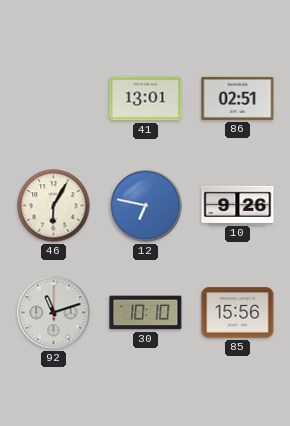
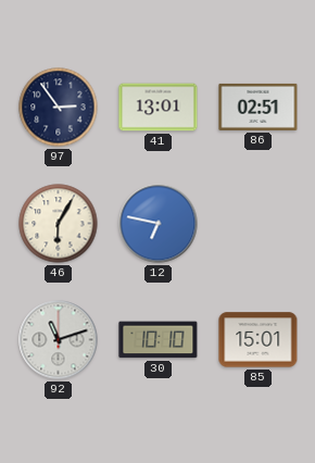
97: none -> 2:54 (59, 108)
10: 9:26 -> none (238, 205)
85: 15:56 -> 15:01 (259, 340)
